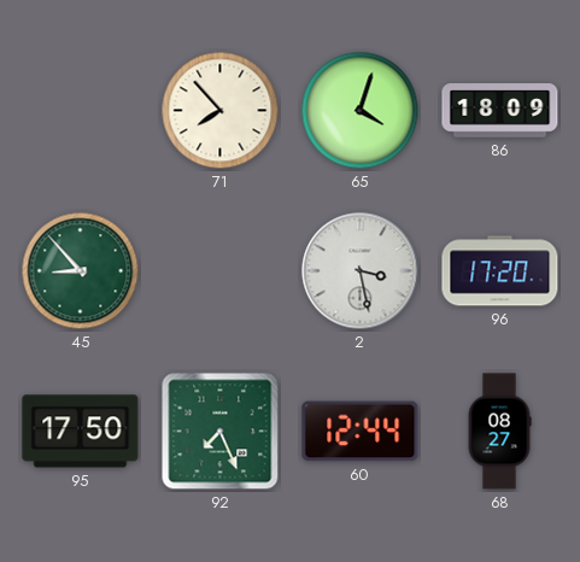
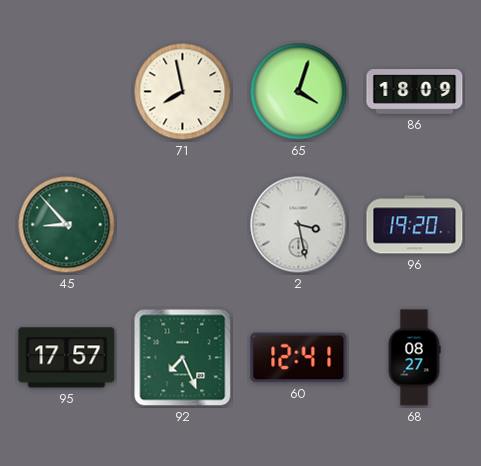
71: 7:53 -> 7:58 (183, 92)
96: 17:20 -> 19:20 (415, 225)
95: 17:50 -> 17:57 (67, 358)
60: 12:44 -> 12:41 (299, 358)
